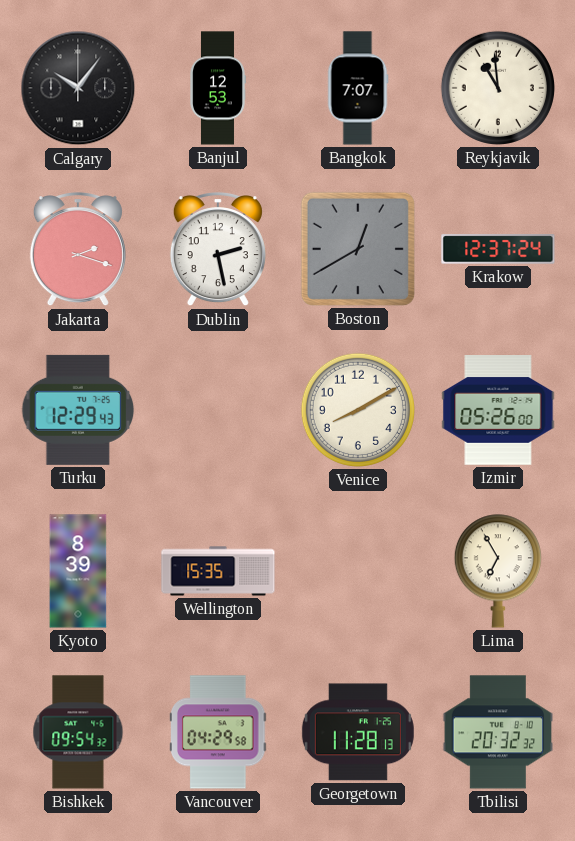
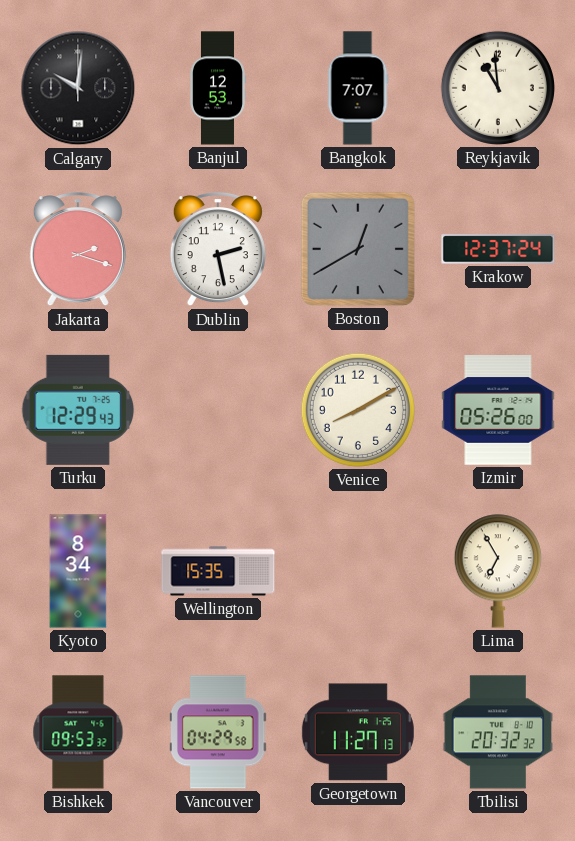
Calgary: 10:06 -> 10:01 (78, 88)
Kyoto: 8:39 -> 8:34 (78, 571)
Bishkek: 09:54 -> 09:53 (78, 732)
Georgetown: 11:28 -> 11:27 (358, 732)
